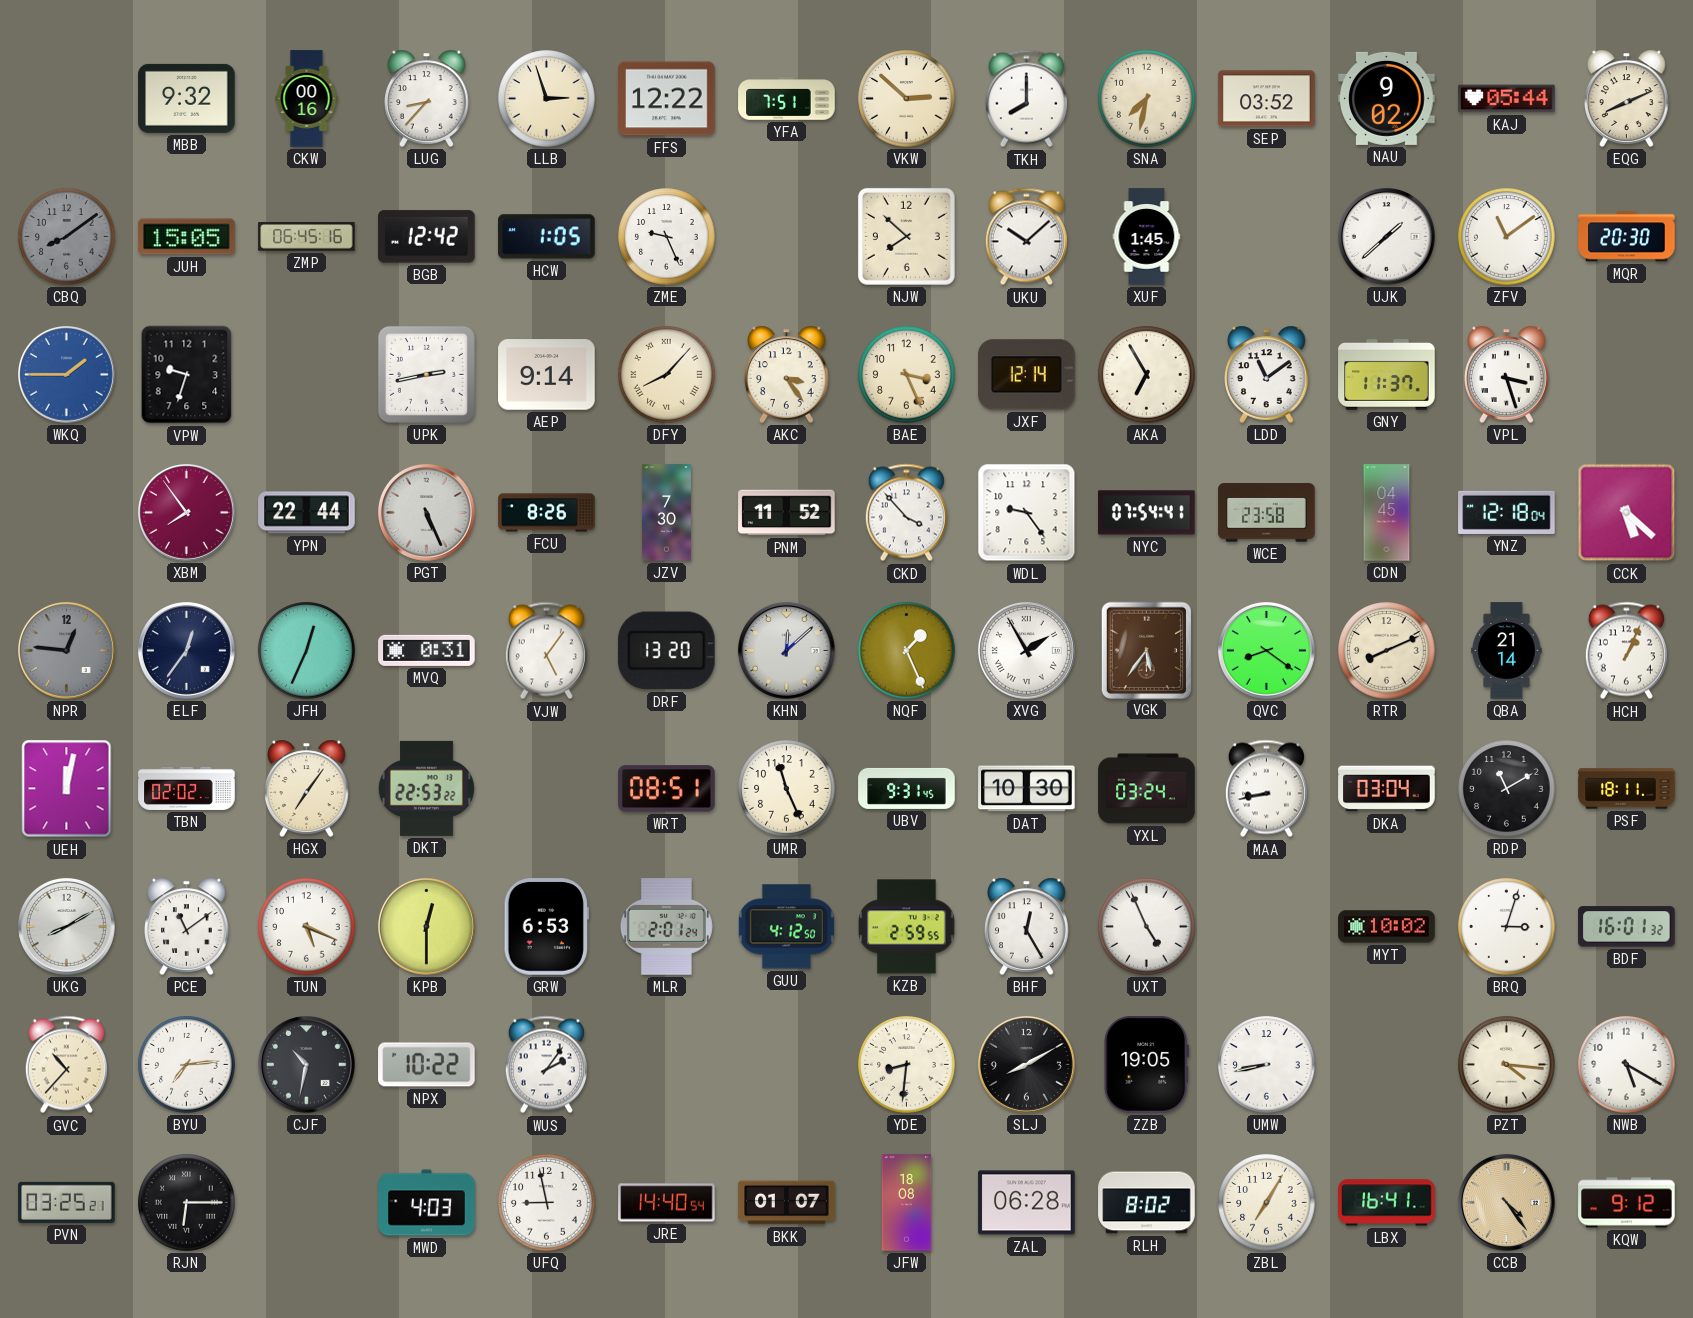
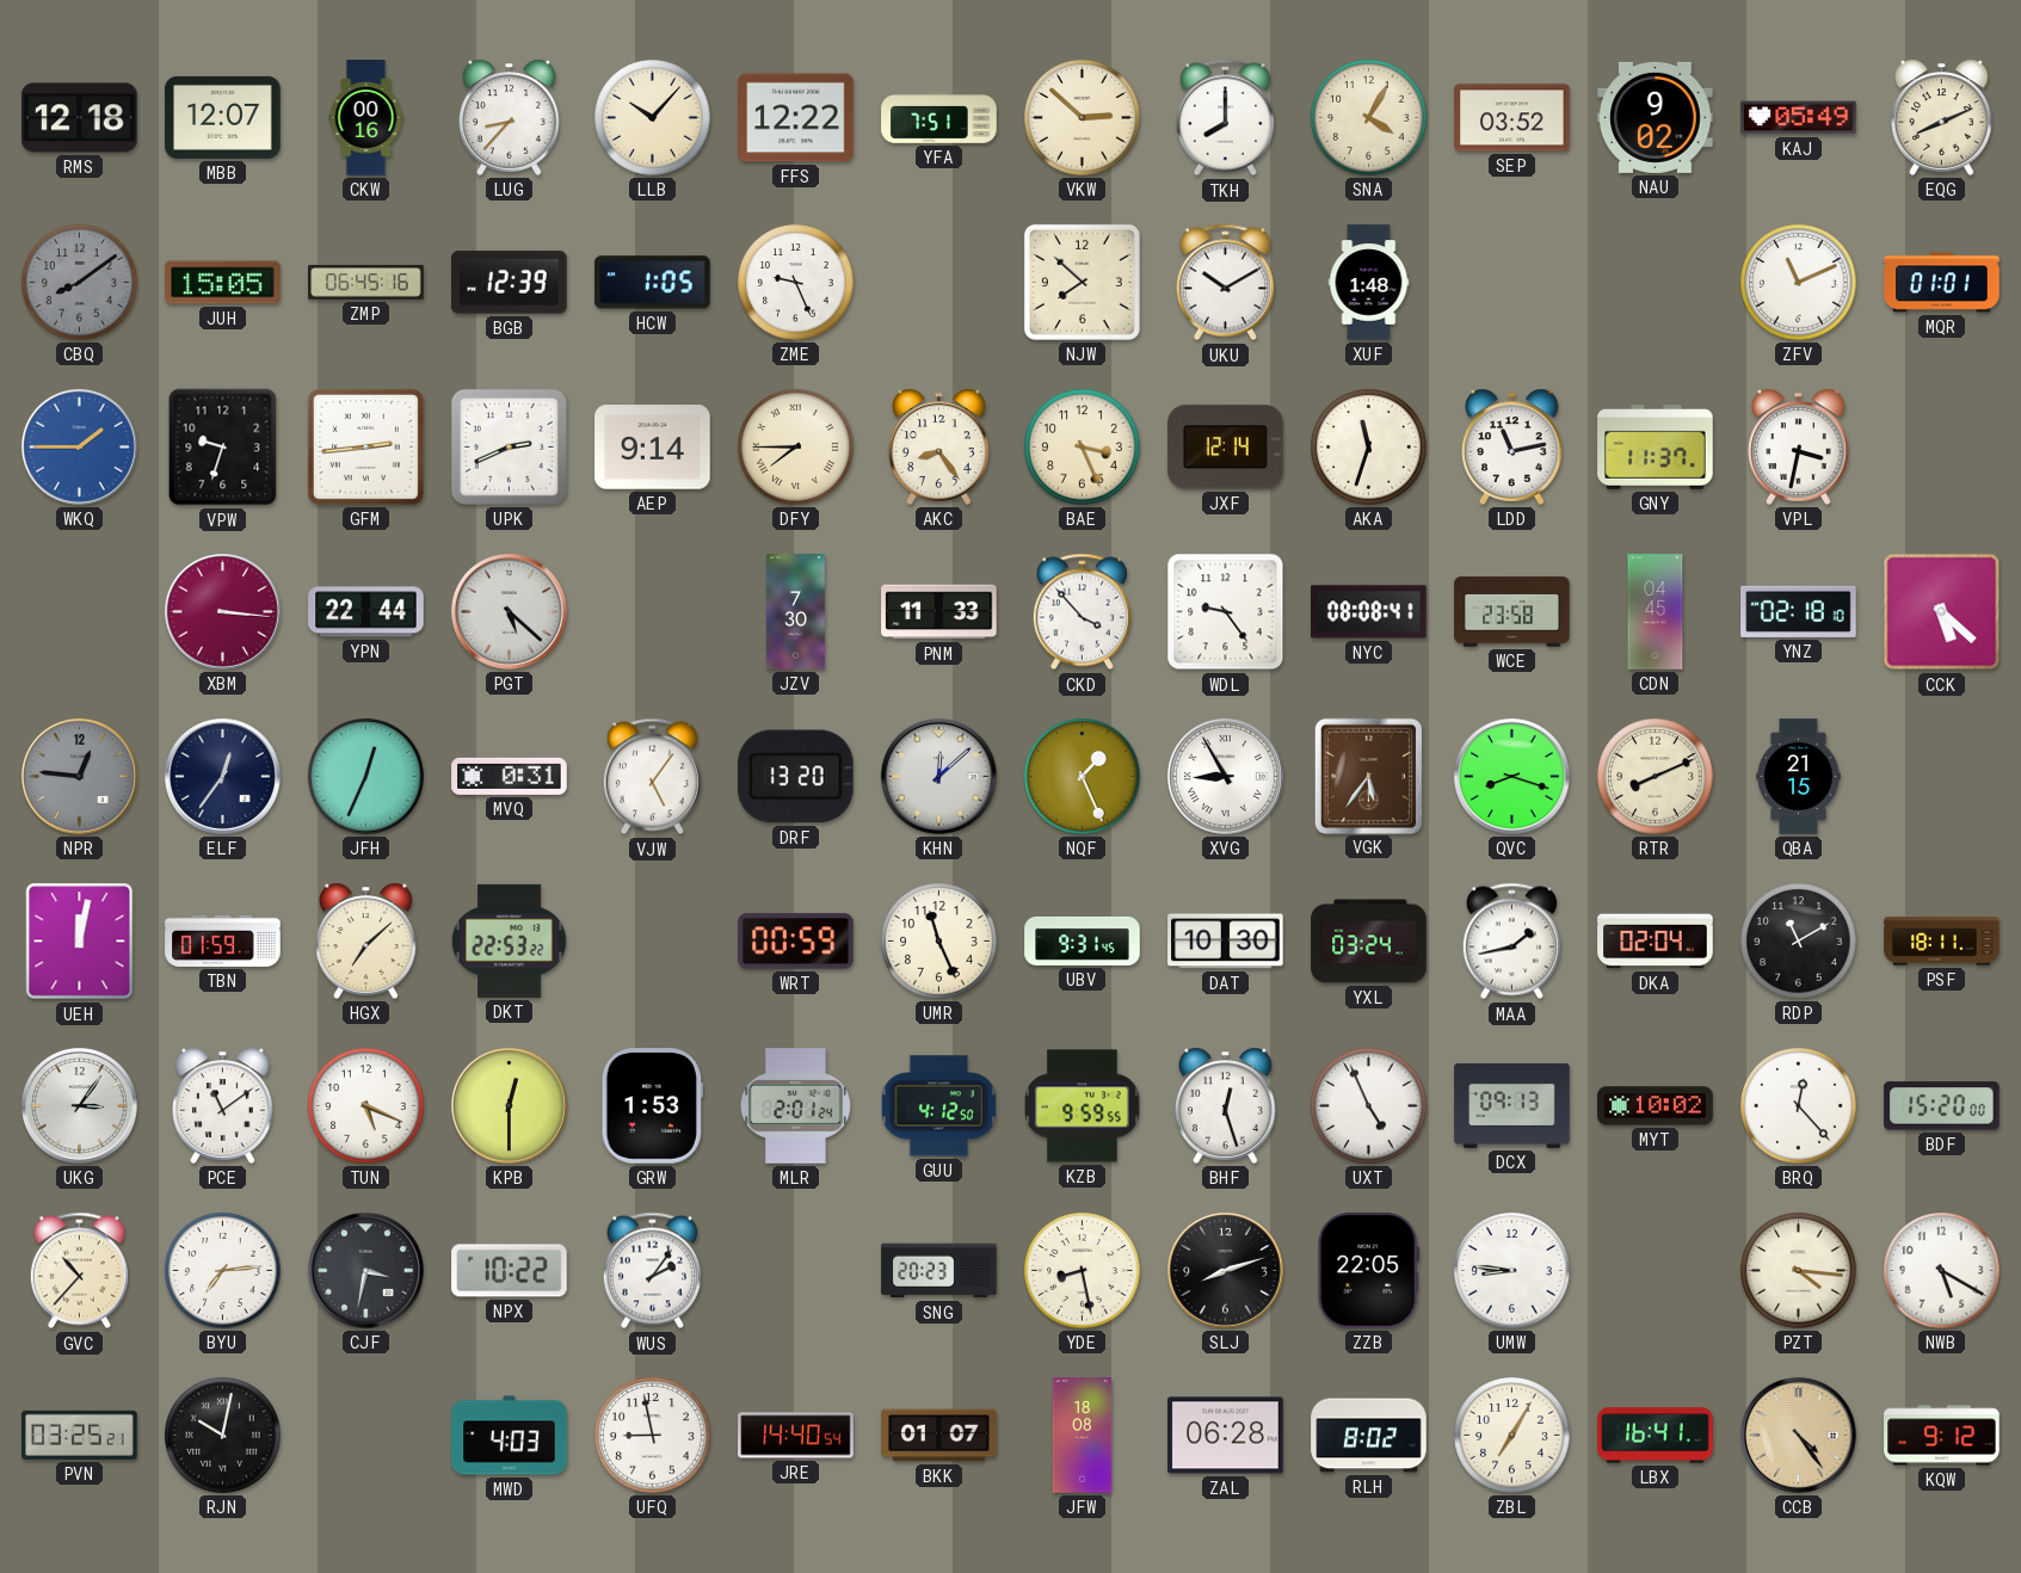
RMS: none -> 12:18 (80, 118)
MBB: 9:32 -> 12:07 (223, 117)
LLB: 2:57 -> 10:07 (653, 118)
SNA: 7:32 -> 4:05 (1369, 118)
KAJ: 05:44 -> 05:49 (1799, 118)
BGB: 12:42 -> 12:39 (510, 283)
UKU: 10:08 -> 10:10 (1225, 283)
XUF: 1:45 -> 1:48 (1369, 283)
UJK: 1:38 -> none (1386, 236)
ZFV: 11:09 -> 11:11 (1799, 283)
MQR: 20:30 -> 01:01 (1942, 283)
GFM: none -> 2:44 (365, 446)
UPK: 2:43 -> 2:41 (509, 446)
DFY: 8:07 -> 7:45 (796, 448)
AKC: 3:24 -> 8:24 (939, 446)
AKA: 6:55 -> 11:33 (1369, 448)
LDD: 11:09 -> 11:13 (1512, 446)
VPL: 3:27 -> 3:32 (1799, 446)
XBM: 7:54 -> 3:16 (222, 611)
PGT: 5:26 -> 5:22 (509, 611)
FCU: 8:26 -> none (547, 513)
PNM: 11:52 -> 11:33 (939, 612)
NYC: 07:54 -> 08:08 (1369, 612)
YNZ: 12:18 -> 02:18 (1799, 611)
XVG: 1:55 -> 8:55 (1225, 776)
QVC: 8:21 -> 8:18 (1511, 776)
QBA: 21:14 -> 21:15 (1799, 777)
HCH: 1:04 -> none (1626, 651)
TBN: 02:02 -> 01:59 (223, 940)
HGX: 7:06 -> 7:08 (366, 940)
WRT: 08:51 -> 00:59 (796, 942)
MAA: 8:43 -> 1:43 (1511, 942)
DKA: 03:04 -> 02:04 (1656, 942)
UKG: 8:10 -> 3:06 (79, 1105)
GRW: 6:53 -> 1:53 (652, 1106)
KZB: 2:59 -> 9:59 (1083, 1106)
BHF: 12:25 -> 12:27 (1226, 1105)
DCX: none -> 09:13 (1512, 1105)
BRQ: 3:03 -> 12:23 (1799, 1106)
BDF: 16:01 -> 15:20 (1942, 1106)
CJF: 10:32 -> 3:32 (365, 1270)
SNG: none -> 20:23 (939, 1271)
YDE: 8:31 -> 8:28 (1083, 1271)
SLJ: 8:10 -> 8:12 (1225, 1270)
ZZB: 19:05 -> 22:05 (1369, 1271)
UMW: 8:43 -> 8:46 (1512, 1271)
RJN: 6:15 -> 10:02 (223, 1436)
